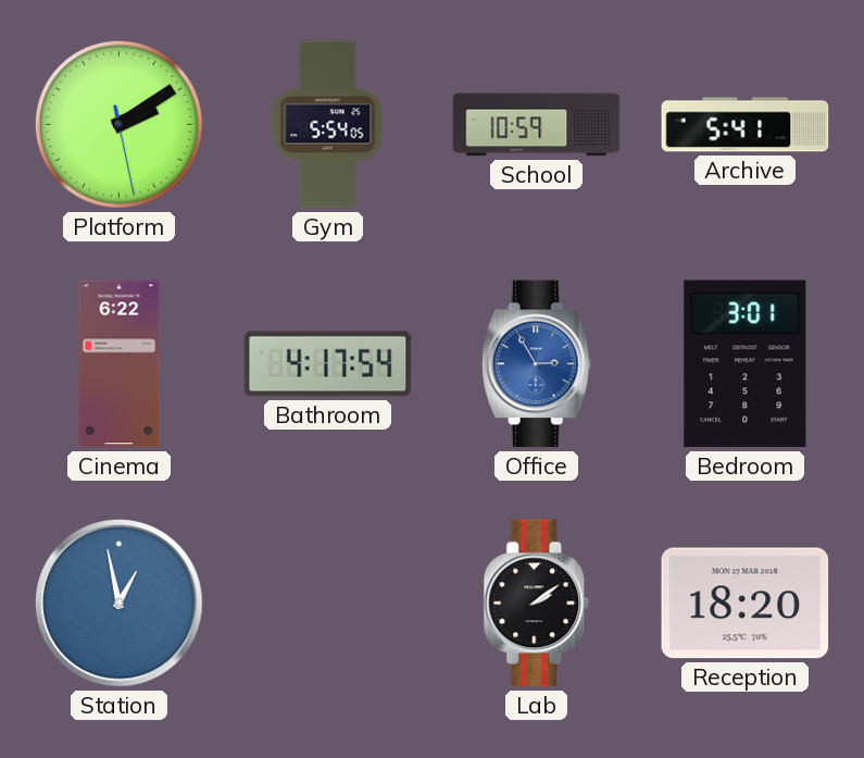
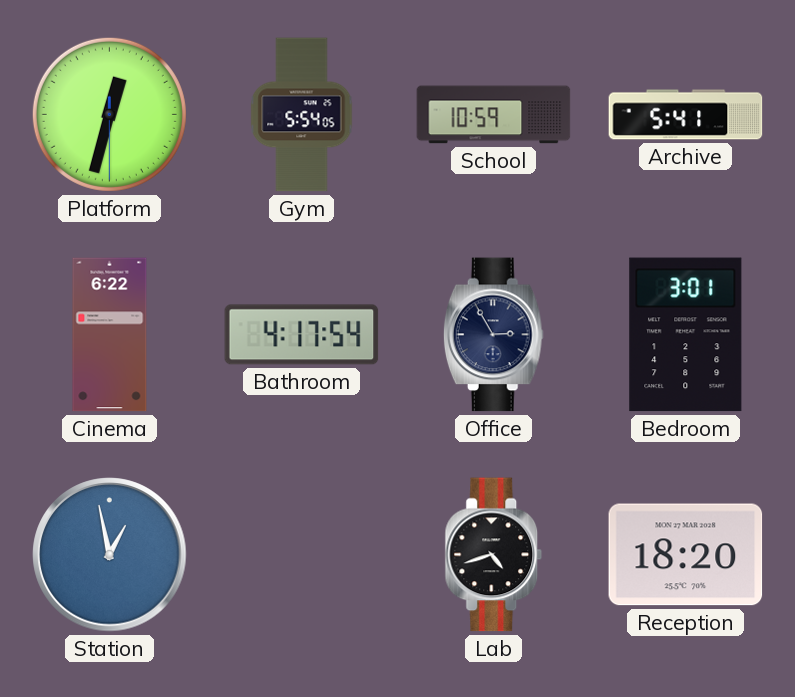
Platform: 2:09 -> 12:32 (109, 114)
Office dial: blue -> navy (493, 335)
Lab: 2:09 -> 4:42 (494, 555)
